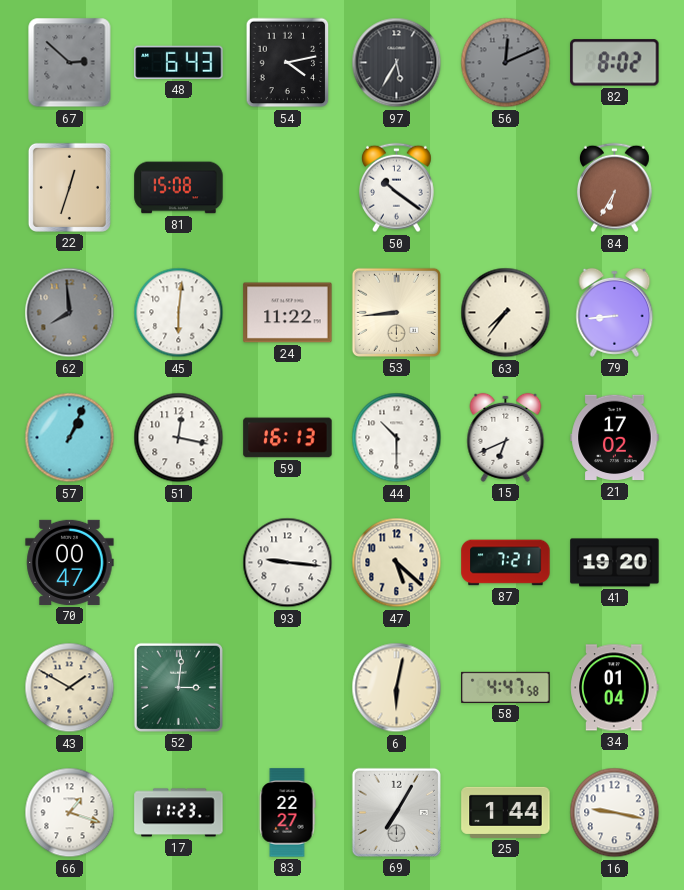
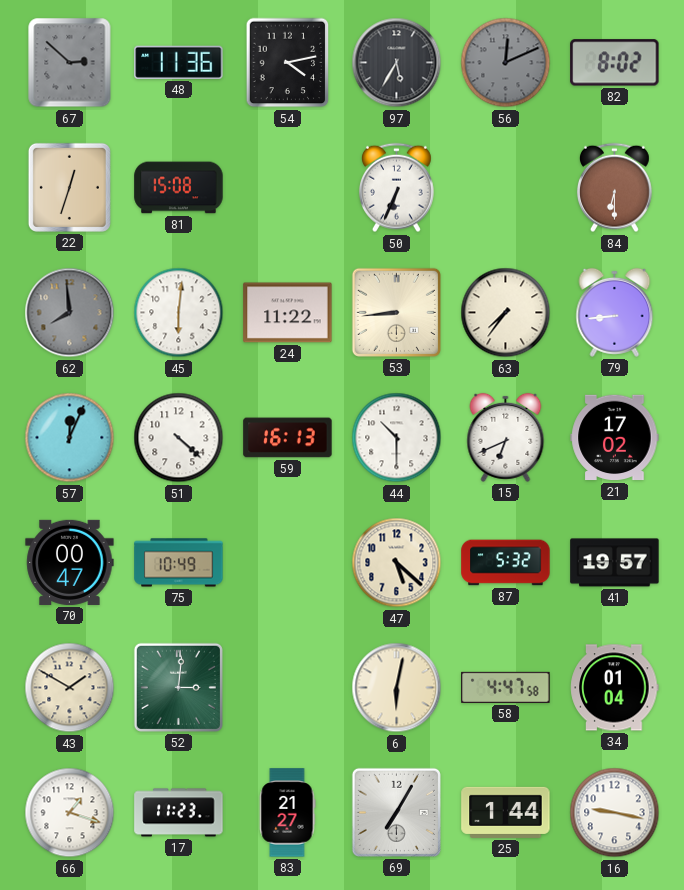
48: 6:43 -> 11:36 (179, 62)
50: 10:21 -> 6:34 (397, 188)
84: 6:35 -> 6:30 (615, 188)
57: 1:04 -> 12:04 (70, 438)
51: 12:17 -> 4:22 (179, 438)
75: none -> 10:49 (179, 563)
93: 9:16 -> none (288, 563)
87: 7:21 -> 5:32 (506, 563)
41: 19:20 -> 19:57 (615, 563)
83: 22:27 -> 21:27 (287, 813)
